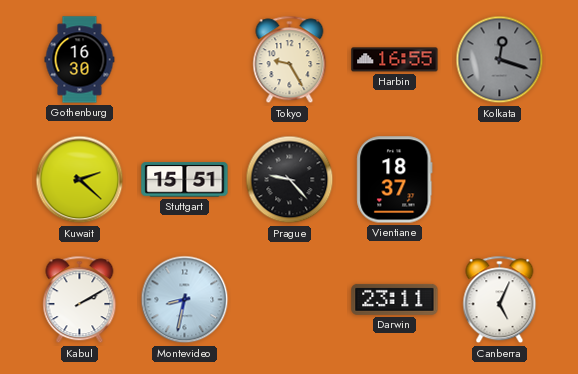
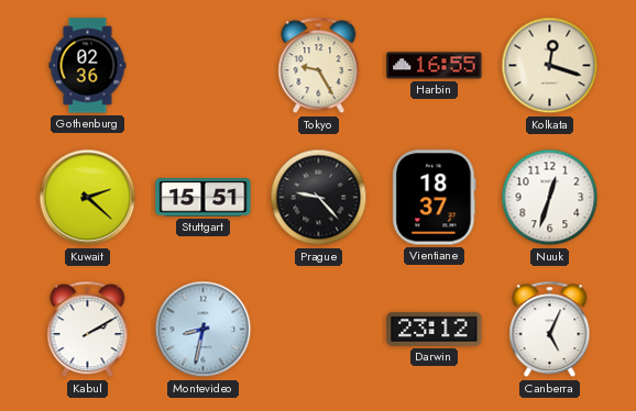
Gothenburg: 16:30 -> 02:36 (88, 66)
Kolkata dial: grey -> cream (550, 66)
Nuuk: none -> 12:33 (550, 198)
Darwin: 23:11 -> 23:12 (435, 329)
